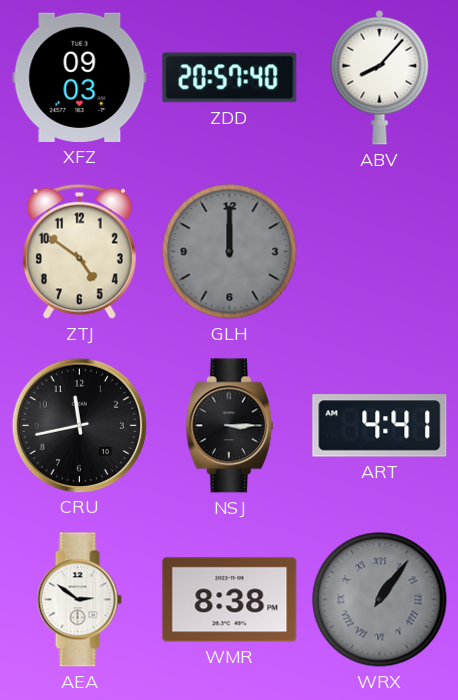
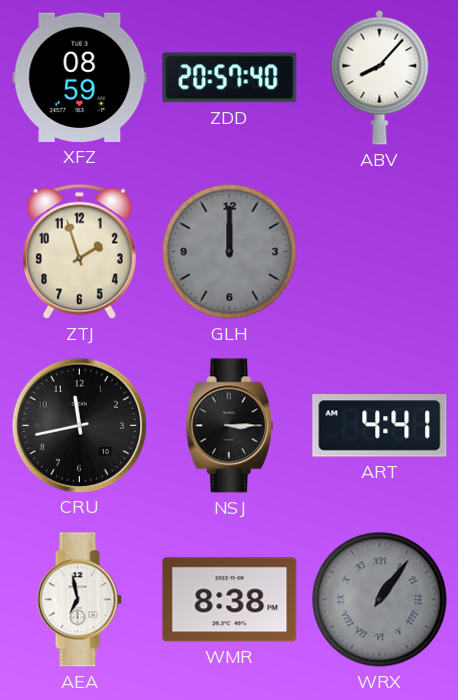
XFZ: 09:03 -> 08:59 (80, 77)
ZTJ: 4:51 -> 1:57 (79, 251)
AEA: 2:51 -> 6:58 (79, 600)
